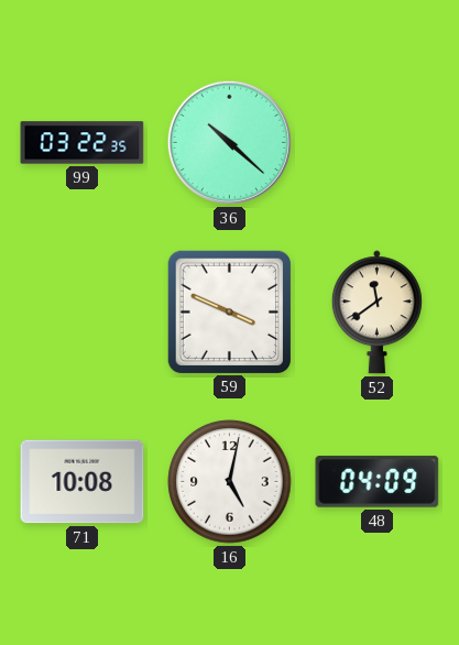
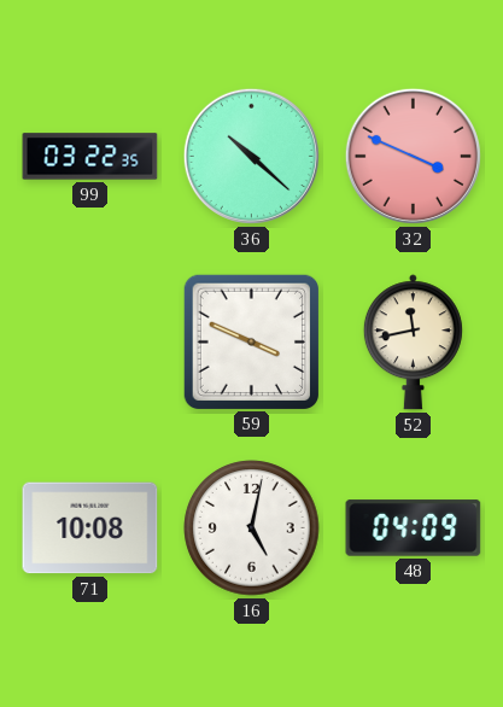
32: none -> 3:49 (413, 156)
52: 11:39 -> 11:43 (413, 343)
